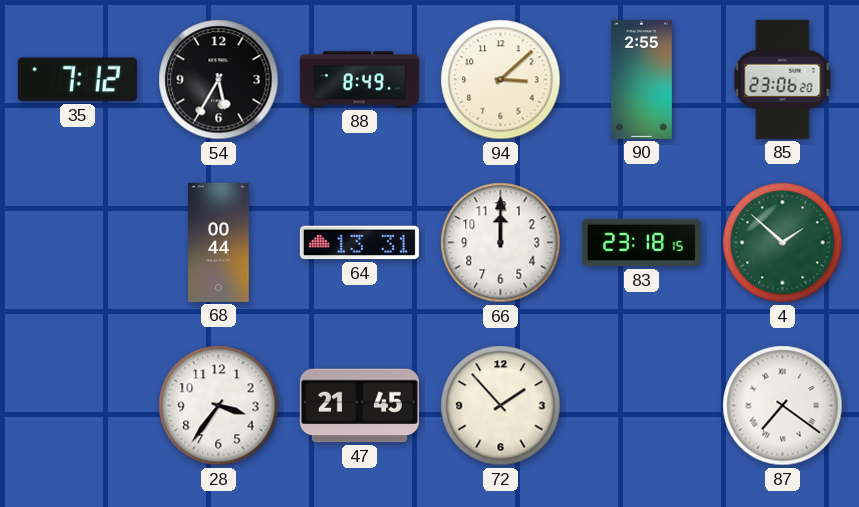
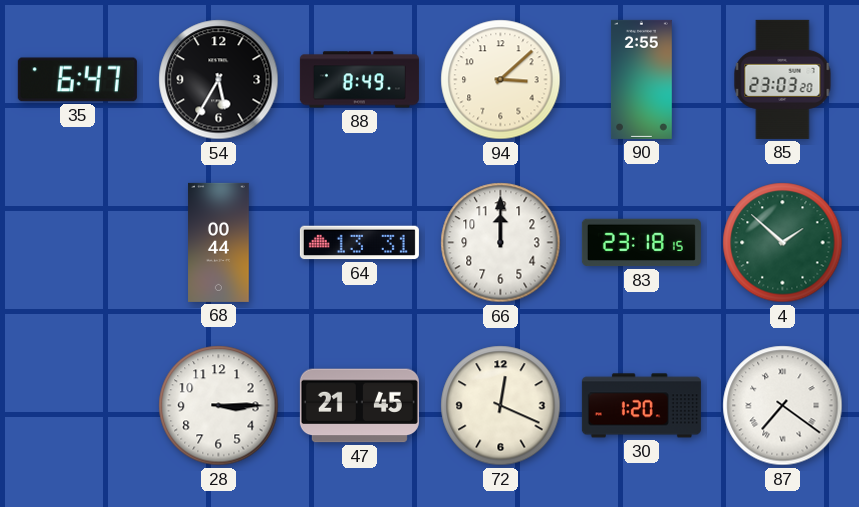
35: 7:12 -> 6:47 (77, 80)
85: 23:06 -> 23:03 (783, 79)
28: 3:36 -> 3:15 (219, 406)
72: 1:53 -> 12:19 (501, 406)
30: none -> 1:20 (641, 406)
